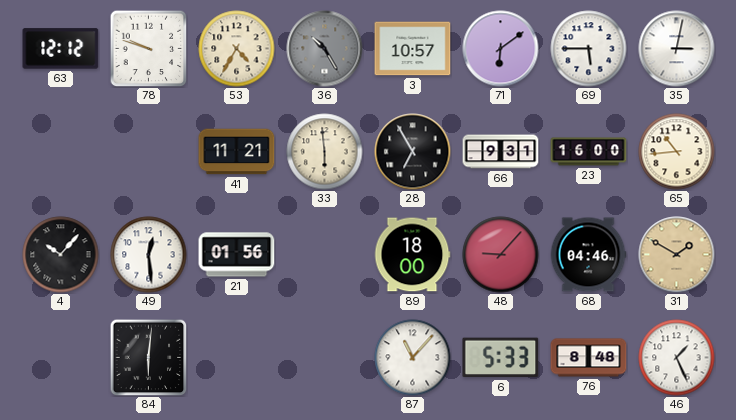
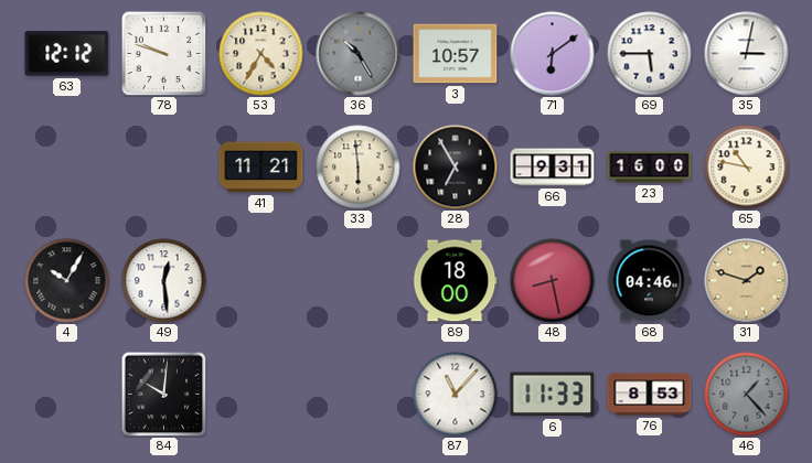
65: 10:44 -> 10:47 (747, 168)
4: 10:07 -> 10:05 (67, 281)
21: 01:56 -> none (237, 255)
48: 9:07 -> 8:28 (553, 281)
31: 1:50 -> 1:48 (747, 281)
84: 6:01 -> 10:01 (163, 394)
6: 5:33 -> 11:33 (553, 395)
76: 8:48 -> 8:53 (650, 395)
46: 1:26 -> 1:23 (747, 395)
46 dial: white -> grey (747, 395)
